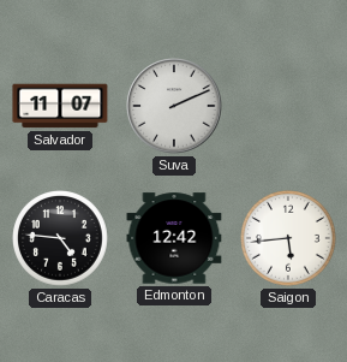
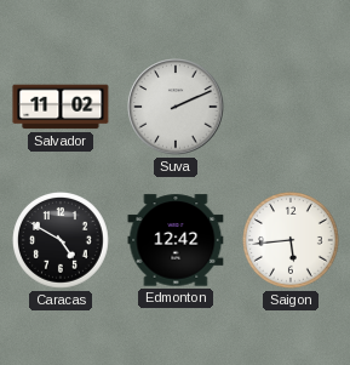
Salvador: 11:07 -> 11:02 (61, 107)
Caracas: 4:46 -> 4:50 (62, 241)
